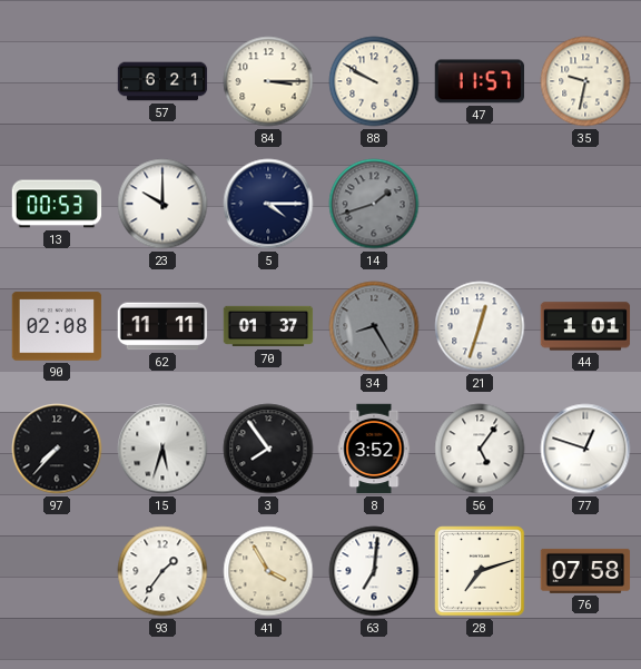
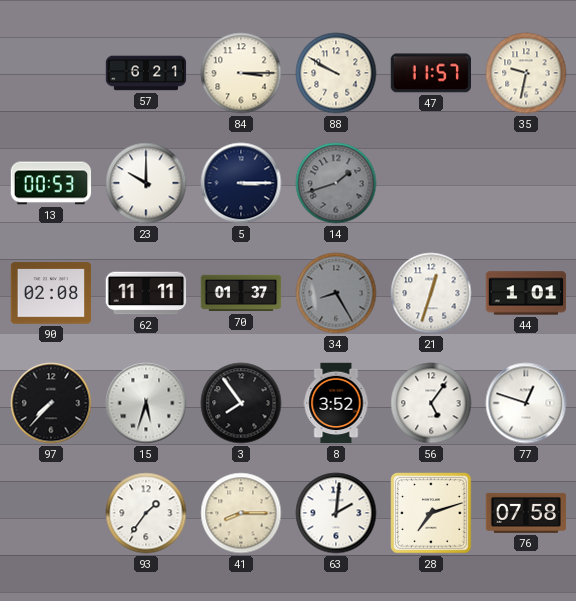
5: 4:15 -> 3:15 (241, 183)
41: 3:55 -> 8:15 (241, 513)
63: 7:01 -> 2:01 (336, 513)
